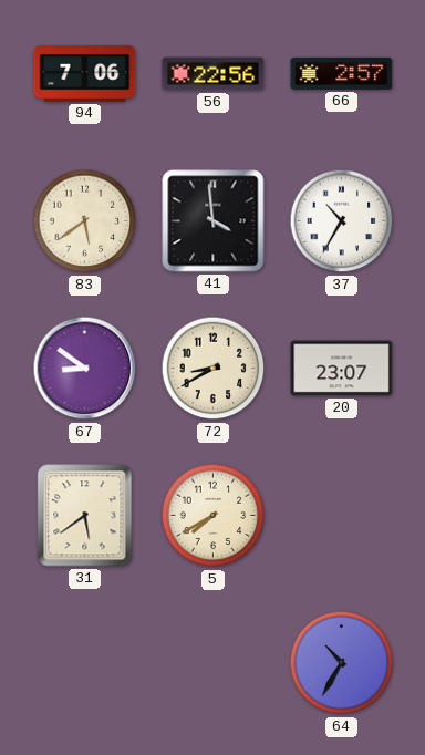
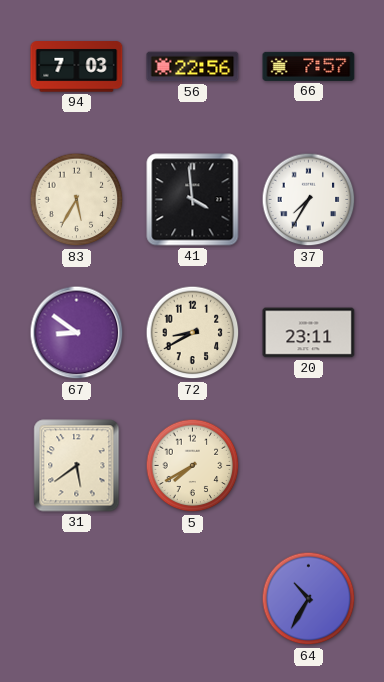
94: 7:06 -> 7:03 (77, 67)
66: 2:57 -> 7:57 (309, 66)
83: 5:39 -> 5:35 (77, 200)
37: 10:35 -> 7:35 (309, 200)
20: 23:07 -> 23:11 (309, 333)
